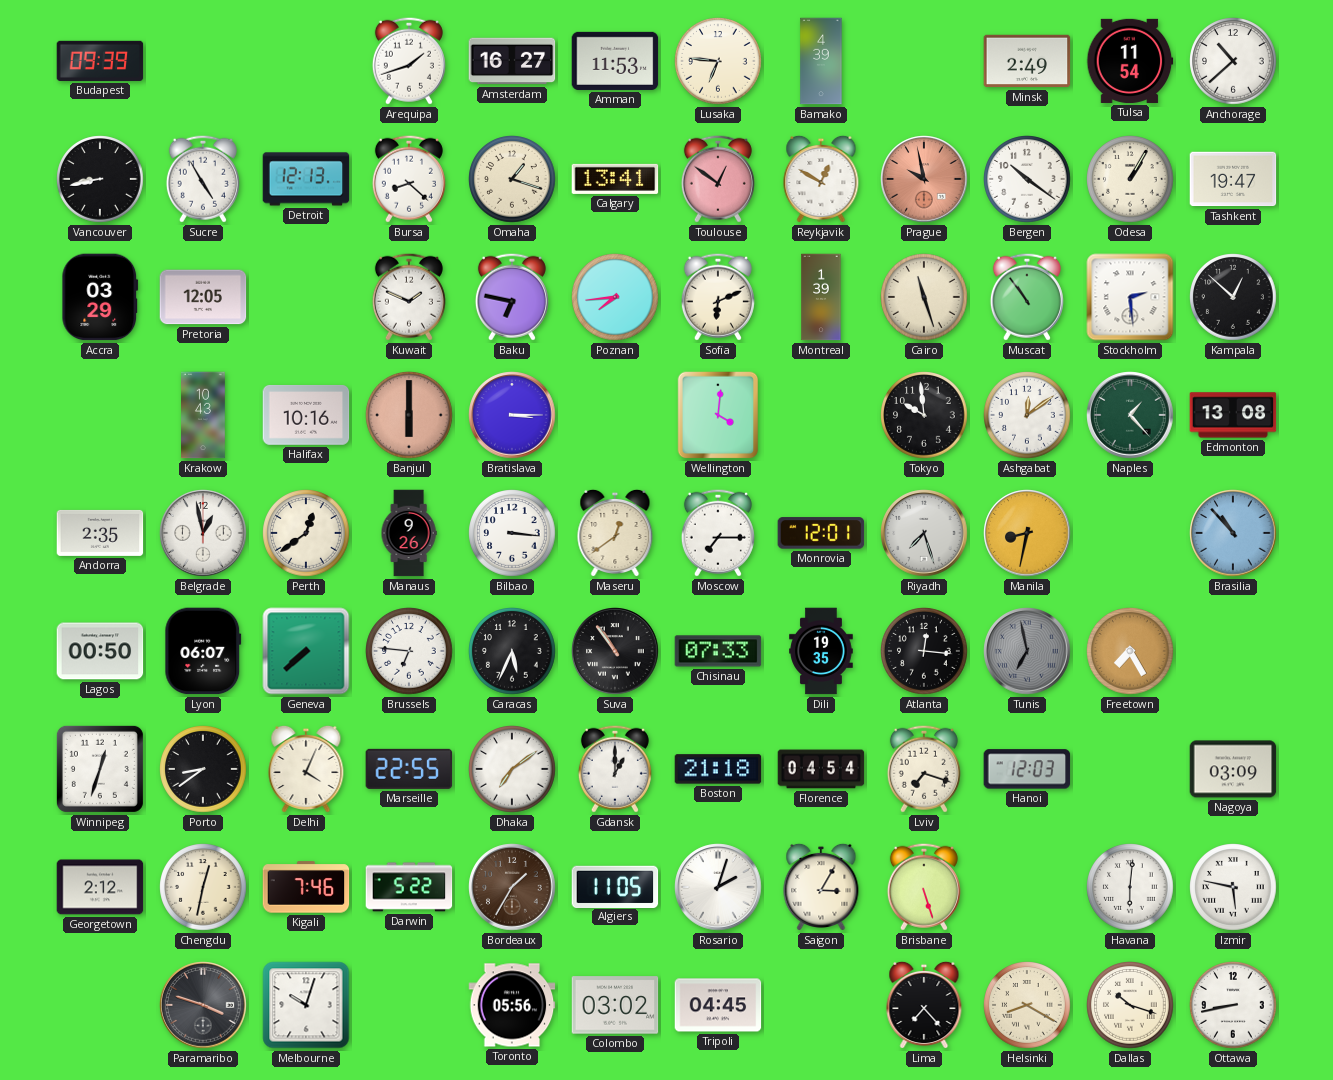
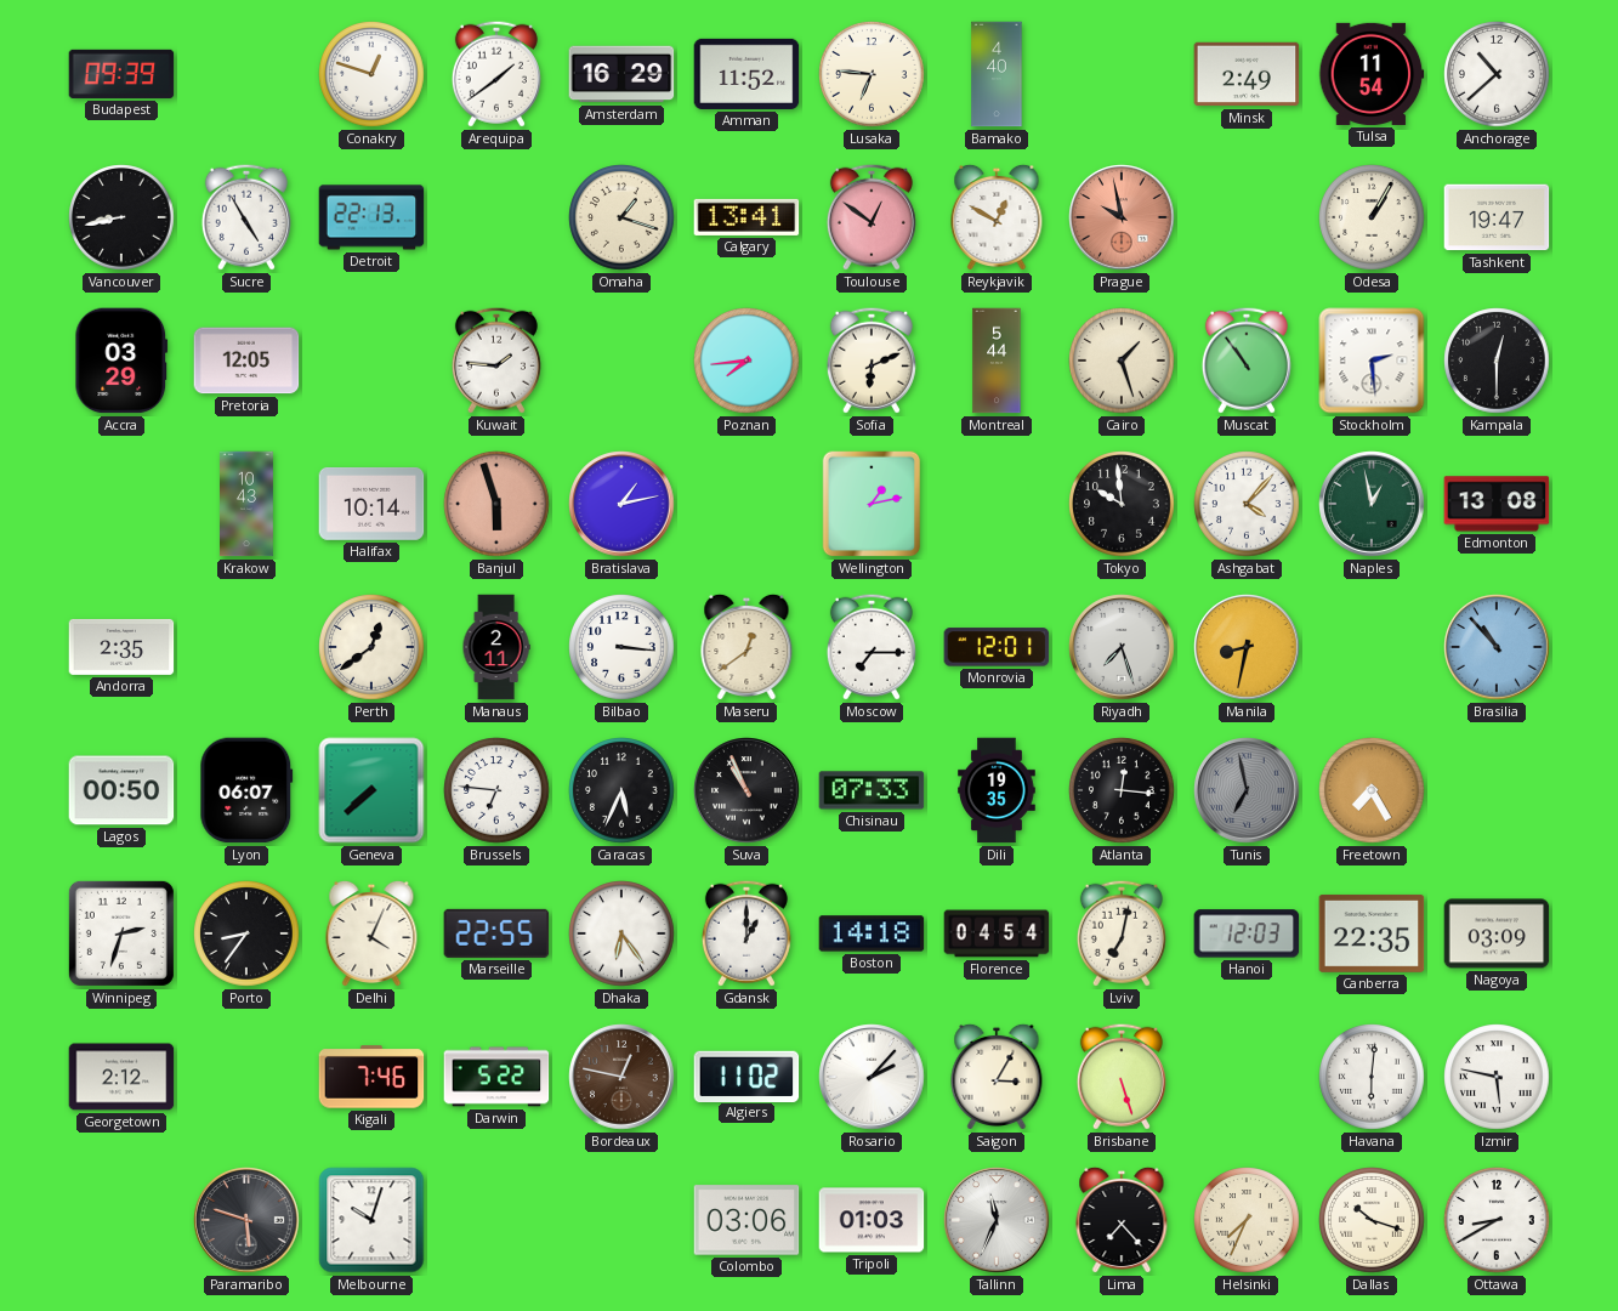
Conakry: none -> 12:48 (371, 74)
Arequipa: 1:42 -> 1:39 (496, 74)
Amsterdam: 16:27 -> 16:29 (621, 74)
Amman: 11:53 -> 11:52 (746, 74)
Bamako: 4:39 -> 4:40 (997, 74)
Detroit: 12:13 -> 22:13 (371, 217)
Bursa: 8:22 -> none (409, 179)
Bergen: 10:21 -> none (1027, 179)
Kuwait: 1:49 -> 1:46 (496, 361)
Baku: 6:47 -> none (512, 297)
Montreal: 1:39 -> 5:44 (997, 361)
Cairo: 11:27 -> 1:27 (1122, 361)
Kampala: 12:52 -> 12:30 (1497, 361)
Halifax: 10:16 -> 10:14 (371, 504)
Banjul: 6:00 -> 5:57 (496, 504)
Bratislava: 3:15 -> 1:13 (621, 504)
Wellington: 4:01 -> 1:13 (872, 504)
Ashgabat: 12:09 -> 4:07 (1247, 504)
Naples: 1:23 -> 12:58 (1372, 504)
Belgrade: 12:58 -> none (203, 533)
Manaus: 9:26 -> 2:11 (496, 647)
Suva: 10:54 -> 10:56 (746, 790)
Winnipeg: 12:33 -> 2:33 (121, 933)
Porto: 8:39 -> 8:36 (246, 933)
Dhaka: 7:09 -> 6:24 (621, 933)
Boston: 21:18 -> 14:18 (872, 933)
Lviv: 7:18 -> 7:02 (1122, 933)
Canberra: none -> 22:35 (1372, 933)
Chengdu: 12:32 -> none (203, 887)
Bordeaux: 1:35 -> 12:47 (621, 1077)
Algiers: 11:05 -> 11:02 (746, 1076)
Rosario: 2:03 -> 2:07 (872, 1077)
Paramaribo: 3:48 -> 5:48 (246, 1220)
Toronto: 05:56 -> none (512, 1005)
Colombo: 03:02 -> 03:06 (746, 1220)
Tripoli: 04:45 -> 01:03 (872, 1220)
Tallinn: none -> 11:34 (997, 1220)
Helsinki: 8:20 -> 7:34 (1247, 1220)
Ottawa: 8:43 -> 8:40 (1497, 1220)
